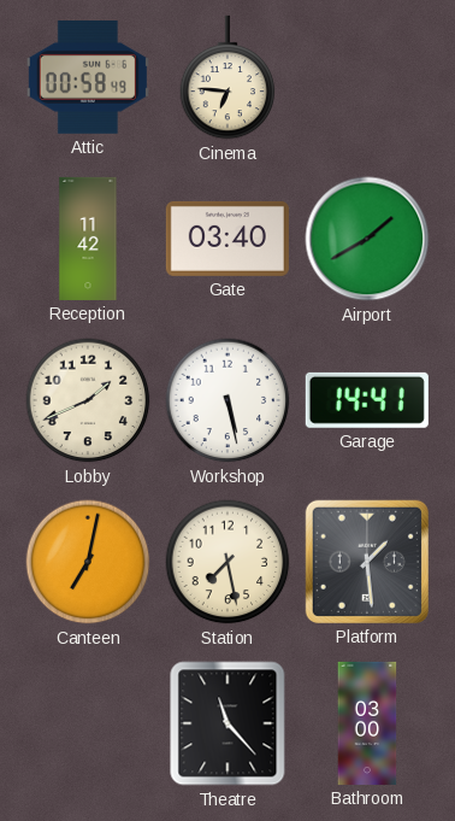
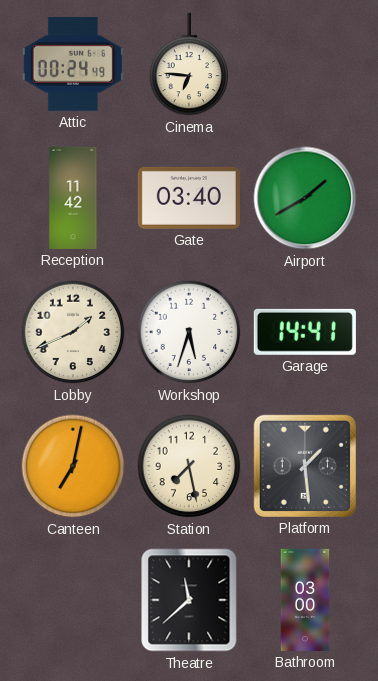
Attic: 00:58 -> 00:24 (73, 65)
Workshop: 5:28 -> 5:33 (189, 332)
Theatre: 11:23 -> 11:38 (189, 600)
